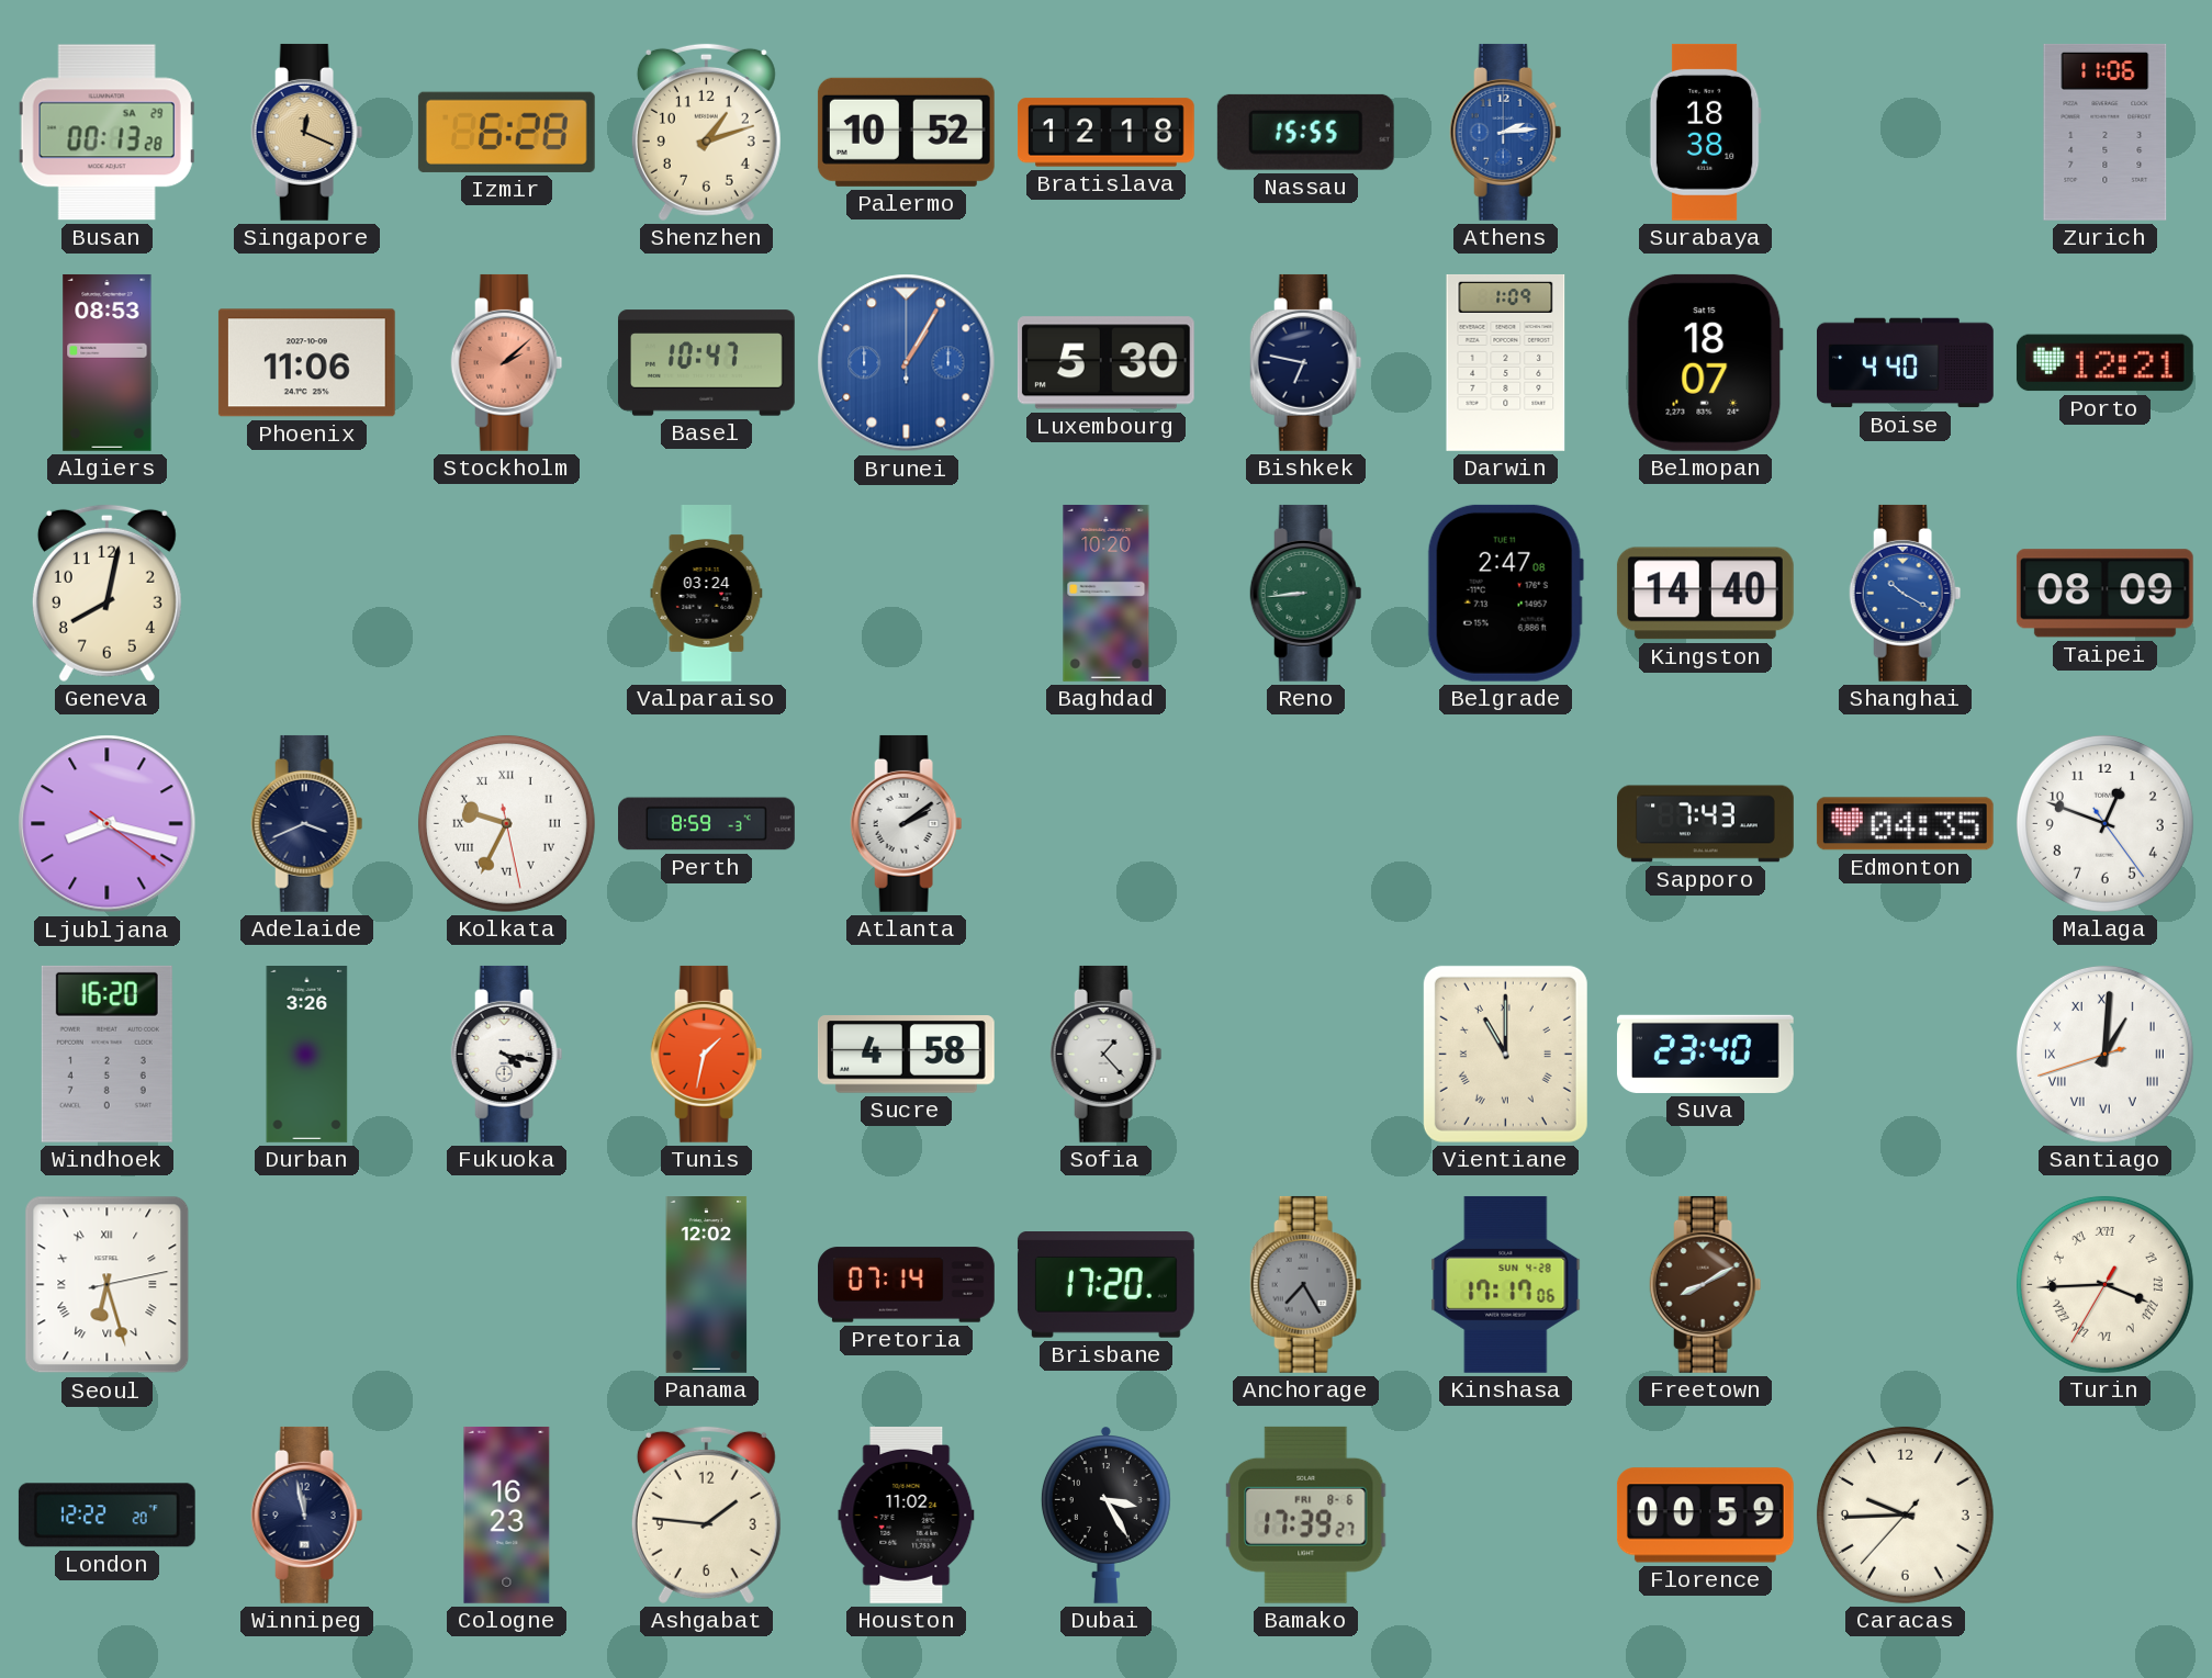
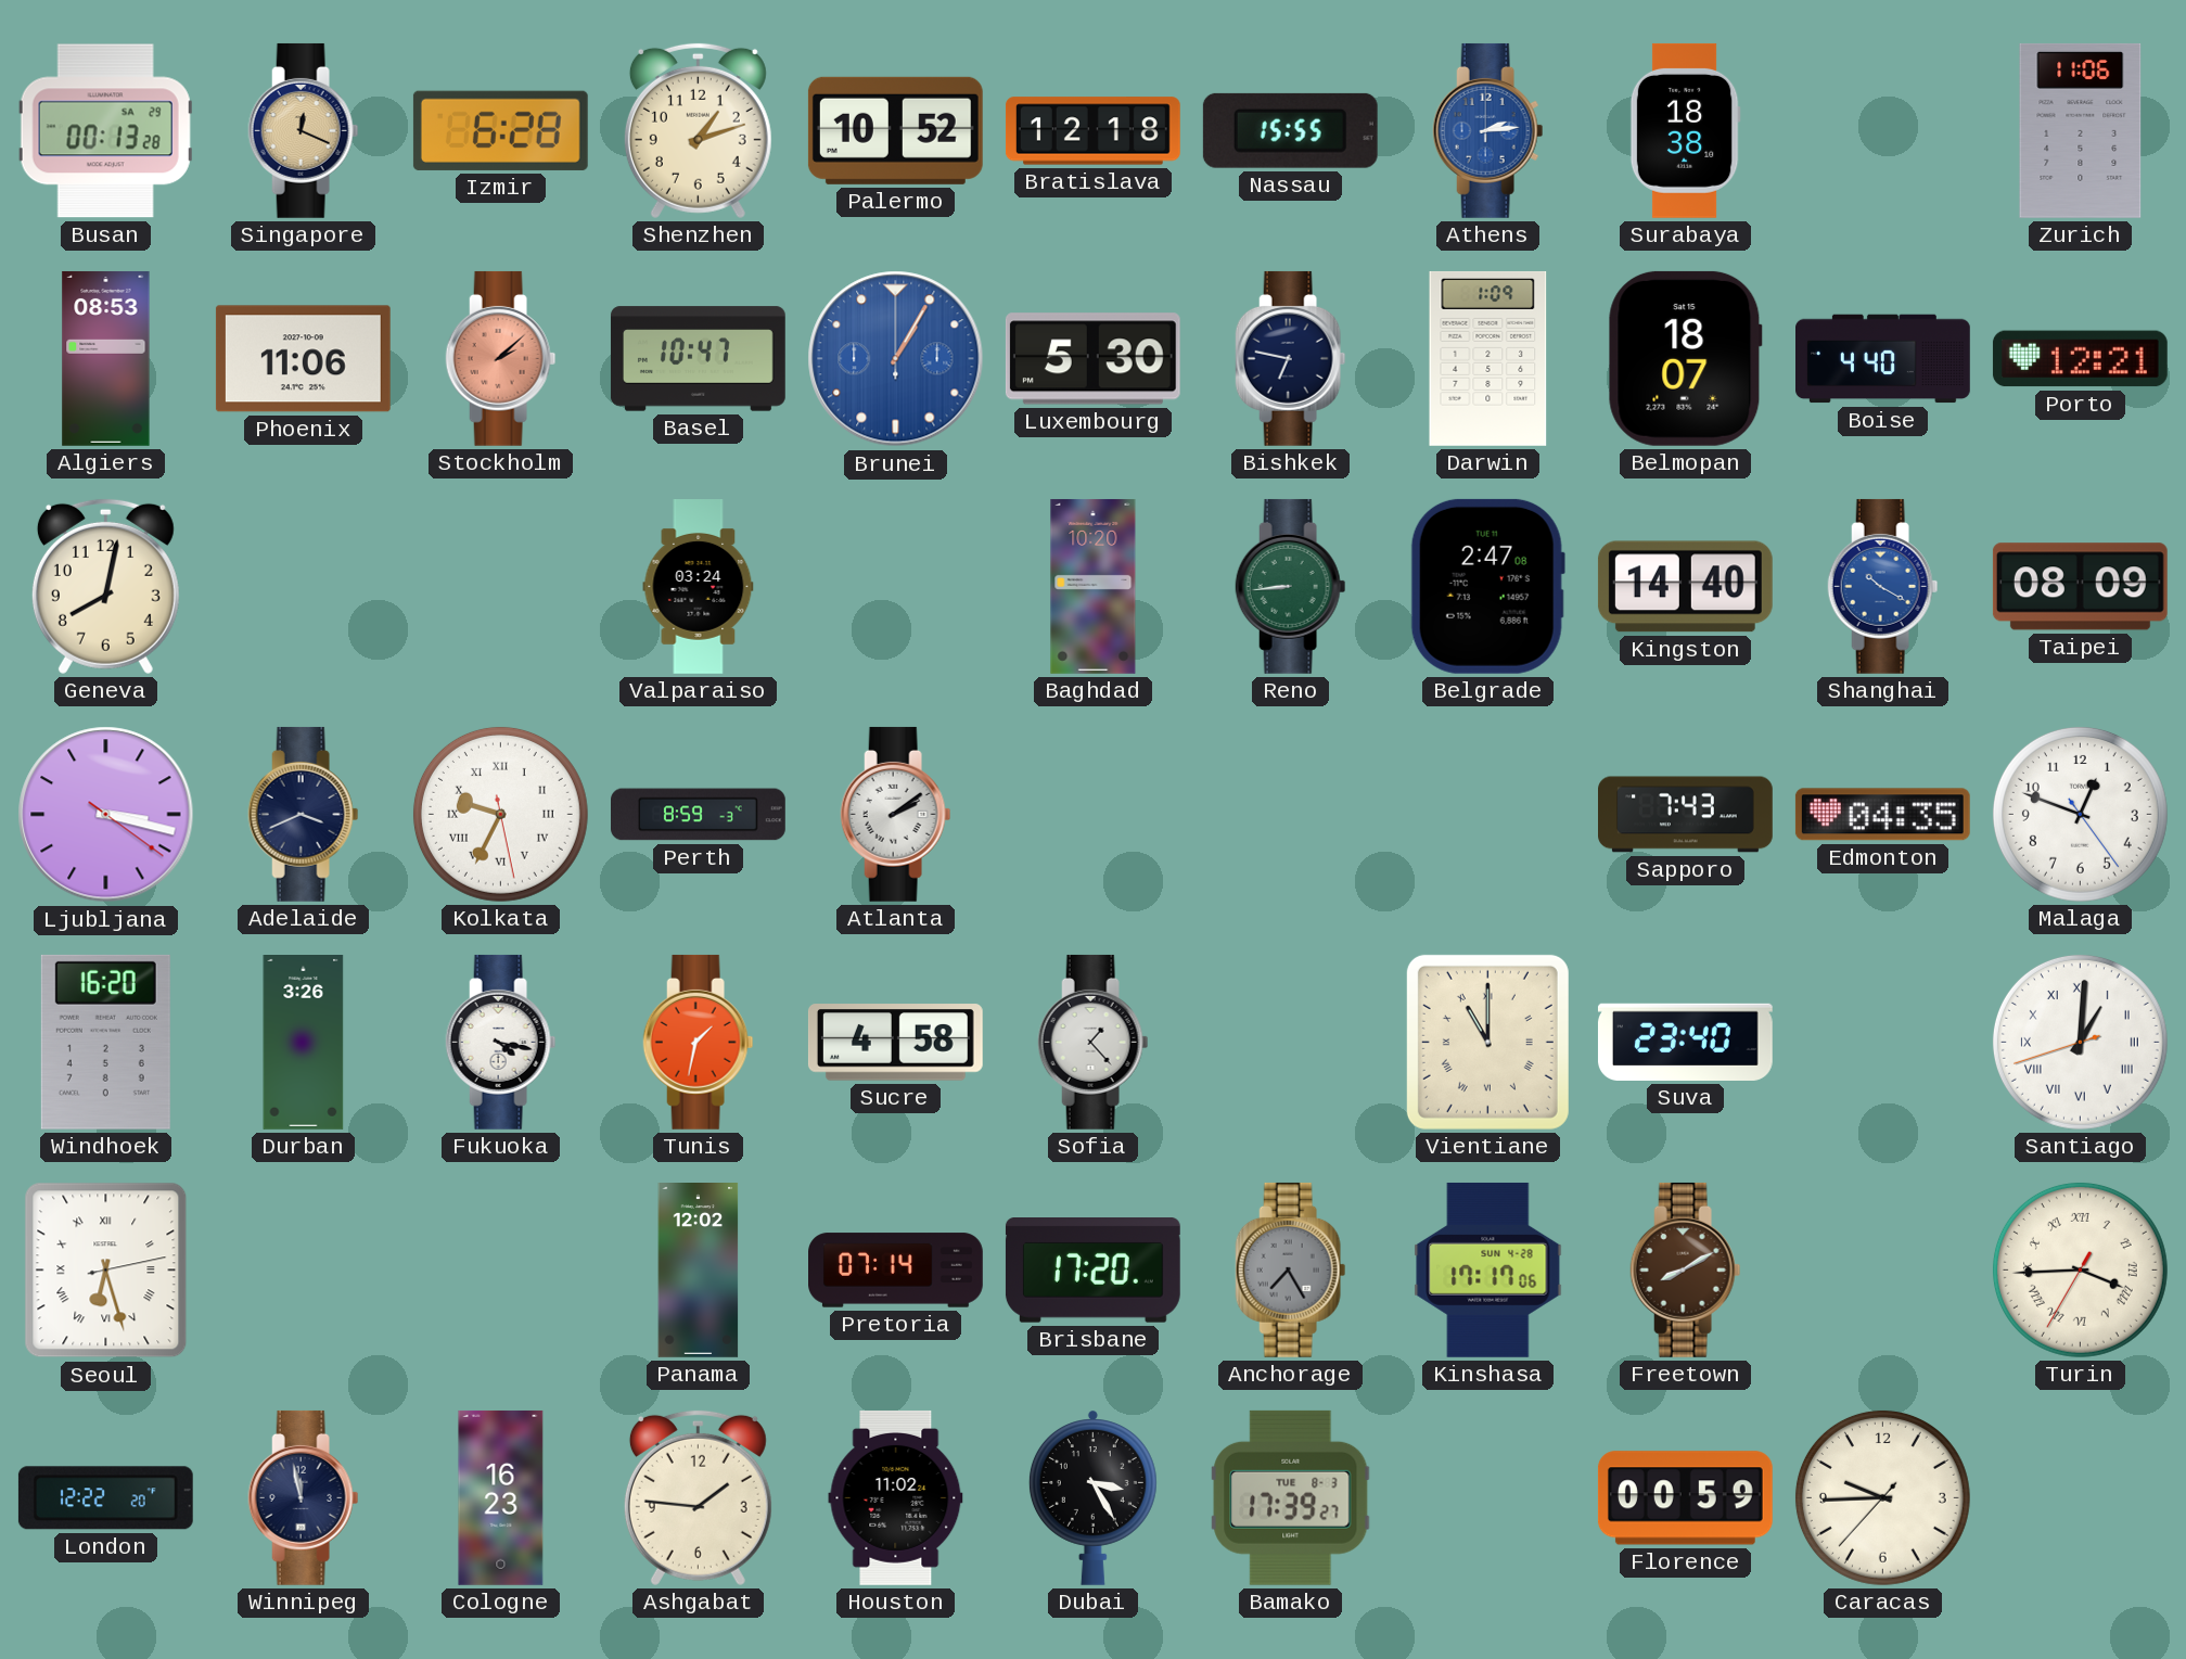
Ljubljana: 8:17 -> 3:17 (106, 815)
Bamako date: FRI 8-6 -> TUE 8-3 (1291, 1497)
